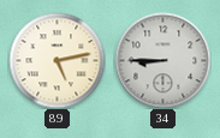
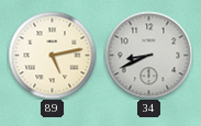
34: 8:45 -> 8:41 (148, 55)
